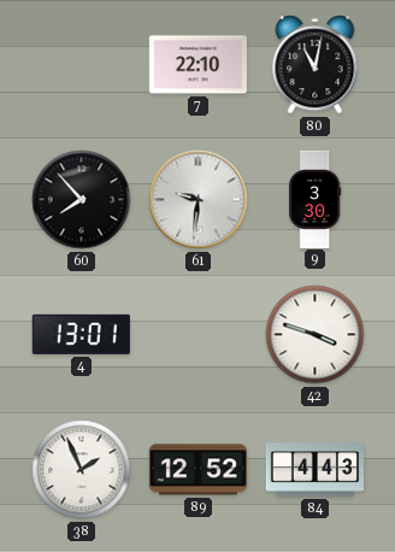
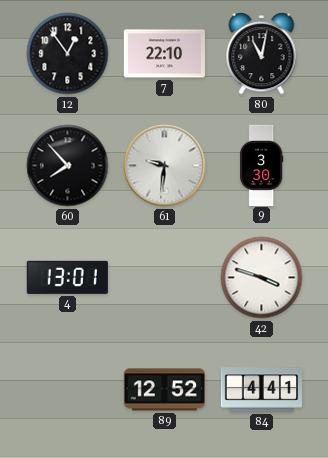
12: none -> 12:54 (68, 54)
38: 1:56 -> none (82, 470)
84: 4:43 -> 4:41 (261, 390)
